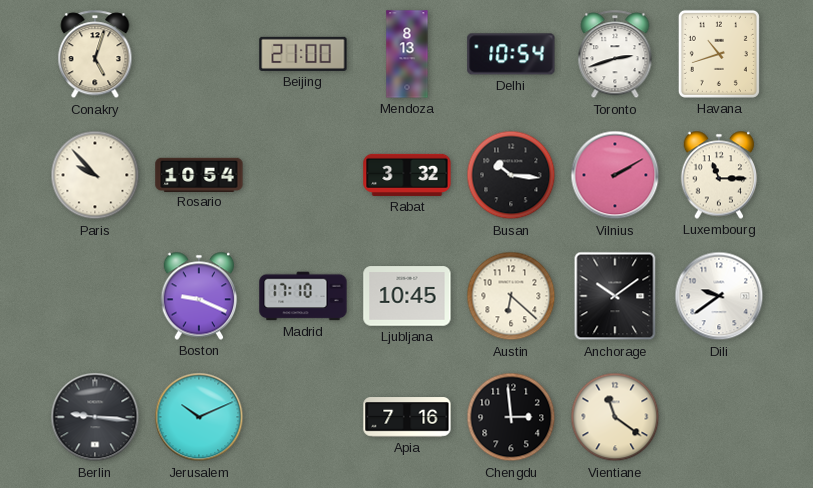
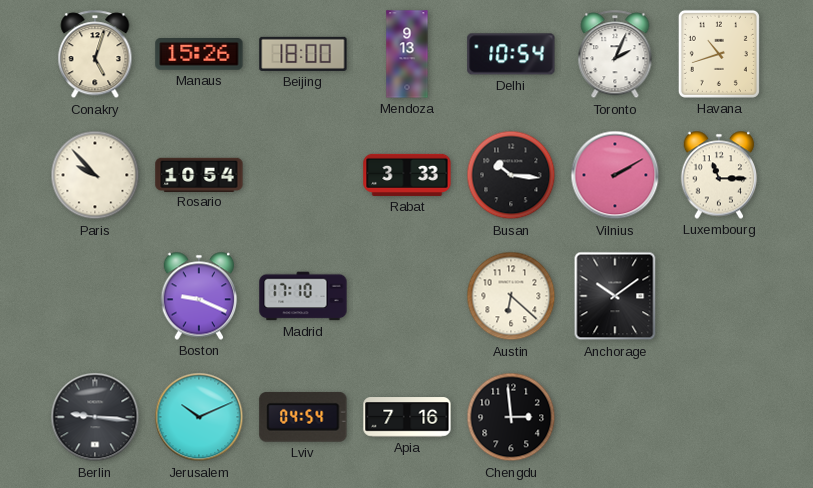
Manaus: none -> 15:26 (199, 55)
Beijing: 21:00 -> 18:00 (303, 54)
Mendoza: 8:13 -> 9:13 (407, 54)
Toronto: 2:42 -> 2:04 (615, 55)
Rabat: 3:32 -> 3:33 (407, 175)
Ljubljana: 10:45 -> none (407, 296)
Dili: 9:39 -> none (719, 296)
Lviv: none -> 04:54 (303, 417)
Vientiane: 11:21 -> none (615, 417)
